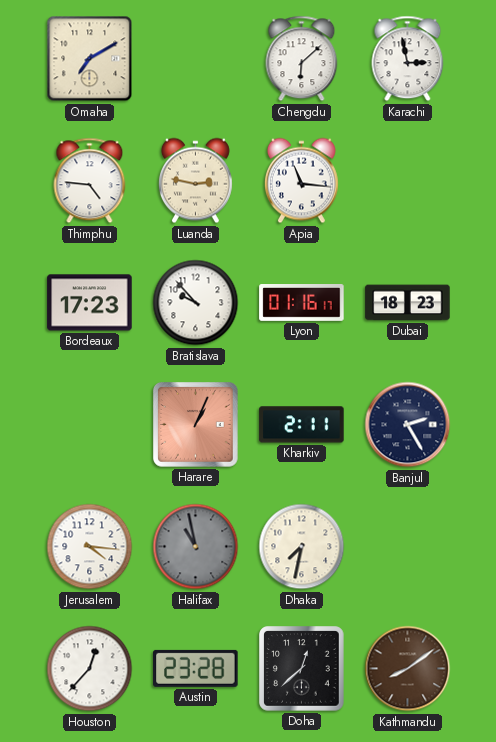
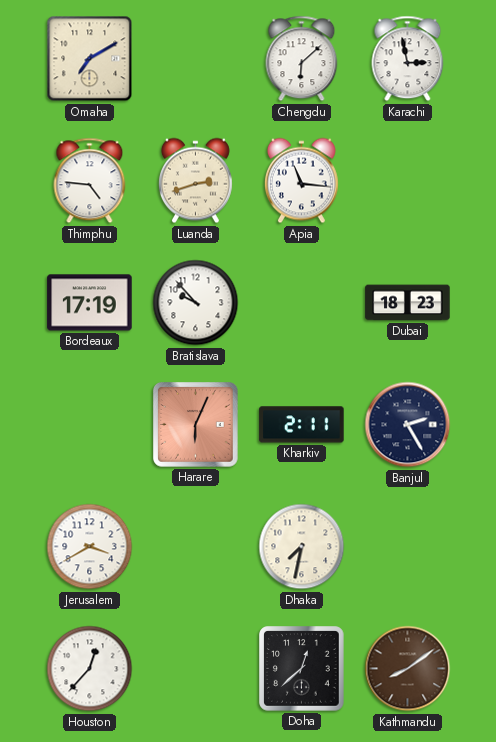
Luanda: 2:47 -> 2:42 (195, 181)
Bordeaux: 17:23 -> 17:19 (90, 303)
Lyon: 01:16 -> none (302, 303)
Harare: 1:04 -> 6:04 (196, 425)
Jerusalem: 4:16 -> 3:40 (90, 547)
Halifax: 10:58 -> none (196, 547)
Austin: 23:28 -> none (196, 668)
